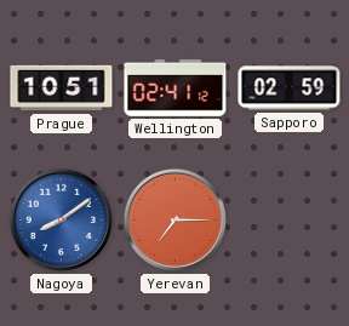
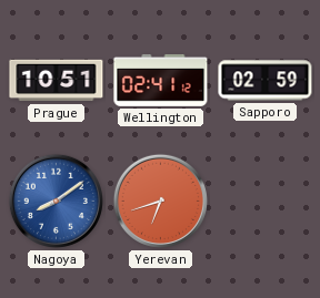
Yerevan: 7:15 -> 6:42 (160, 201)
